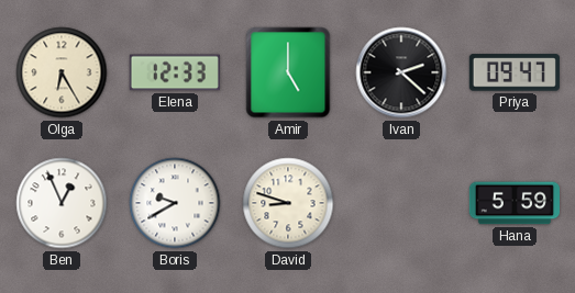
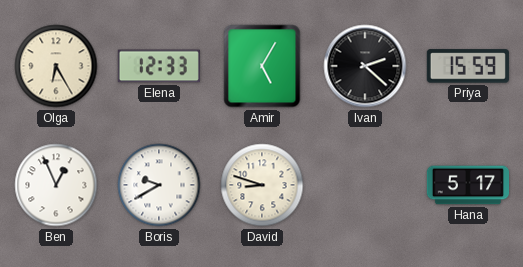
Amir: 5:00 -> 5:05 (262, 66)
Priya: 09:47 -> 15:59 (468, 66)
Hana: 5:59 -> 5:17 (467, 185)
